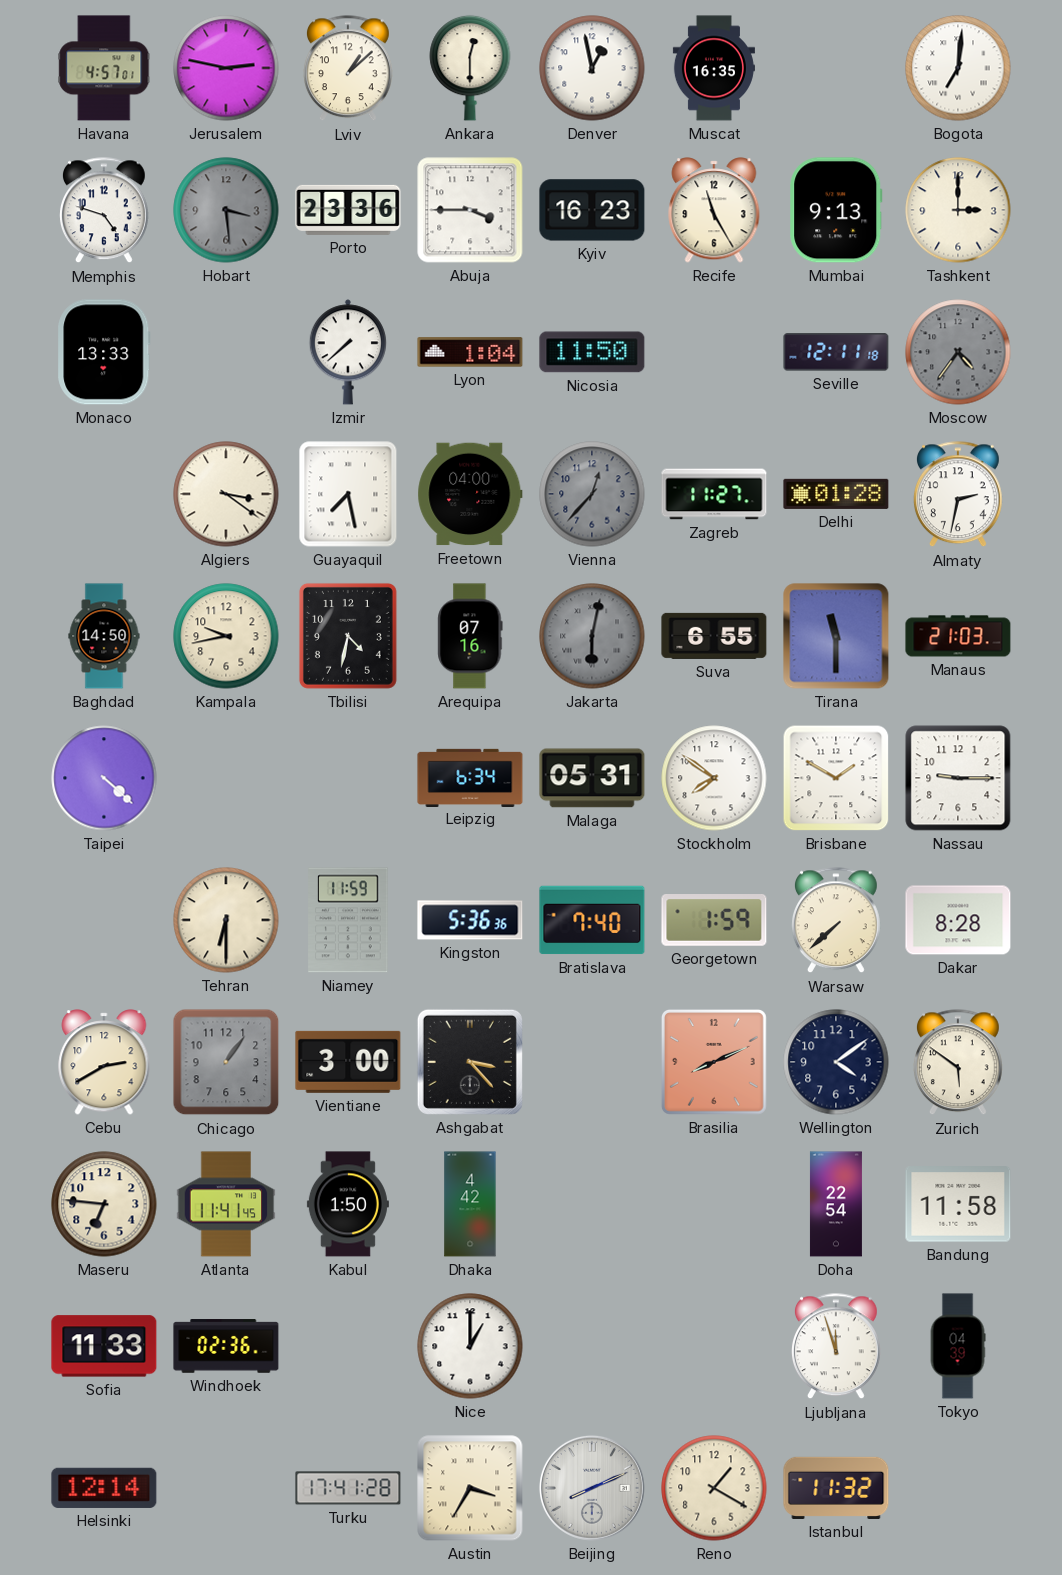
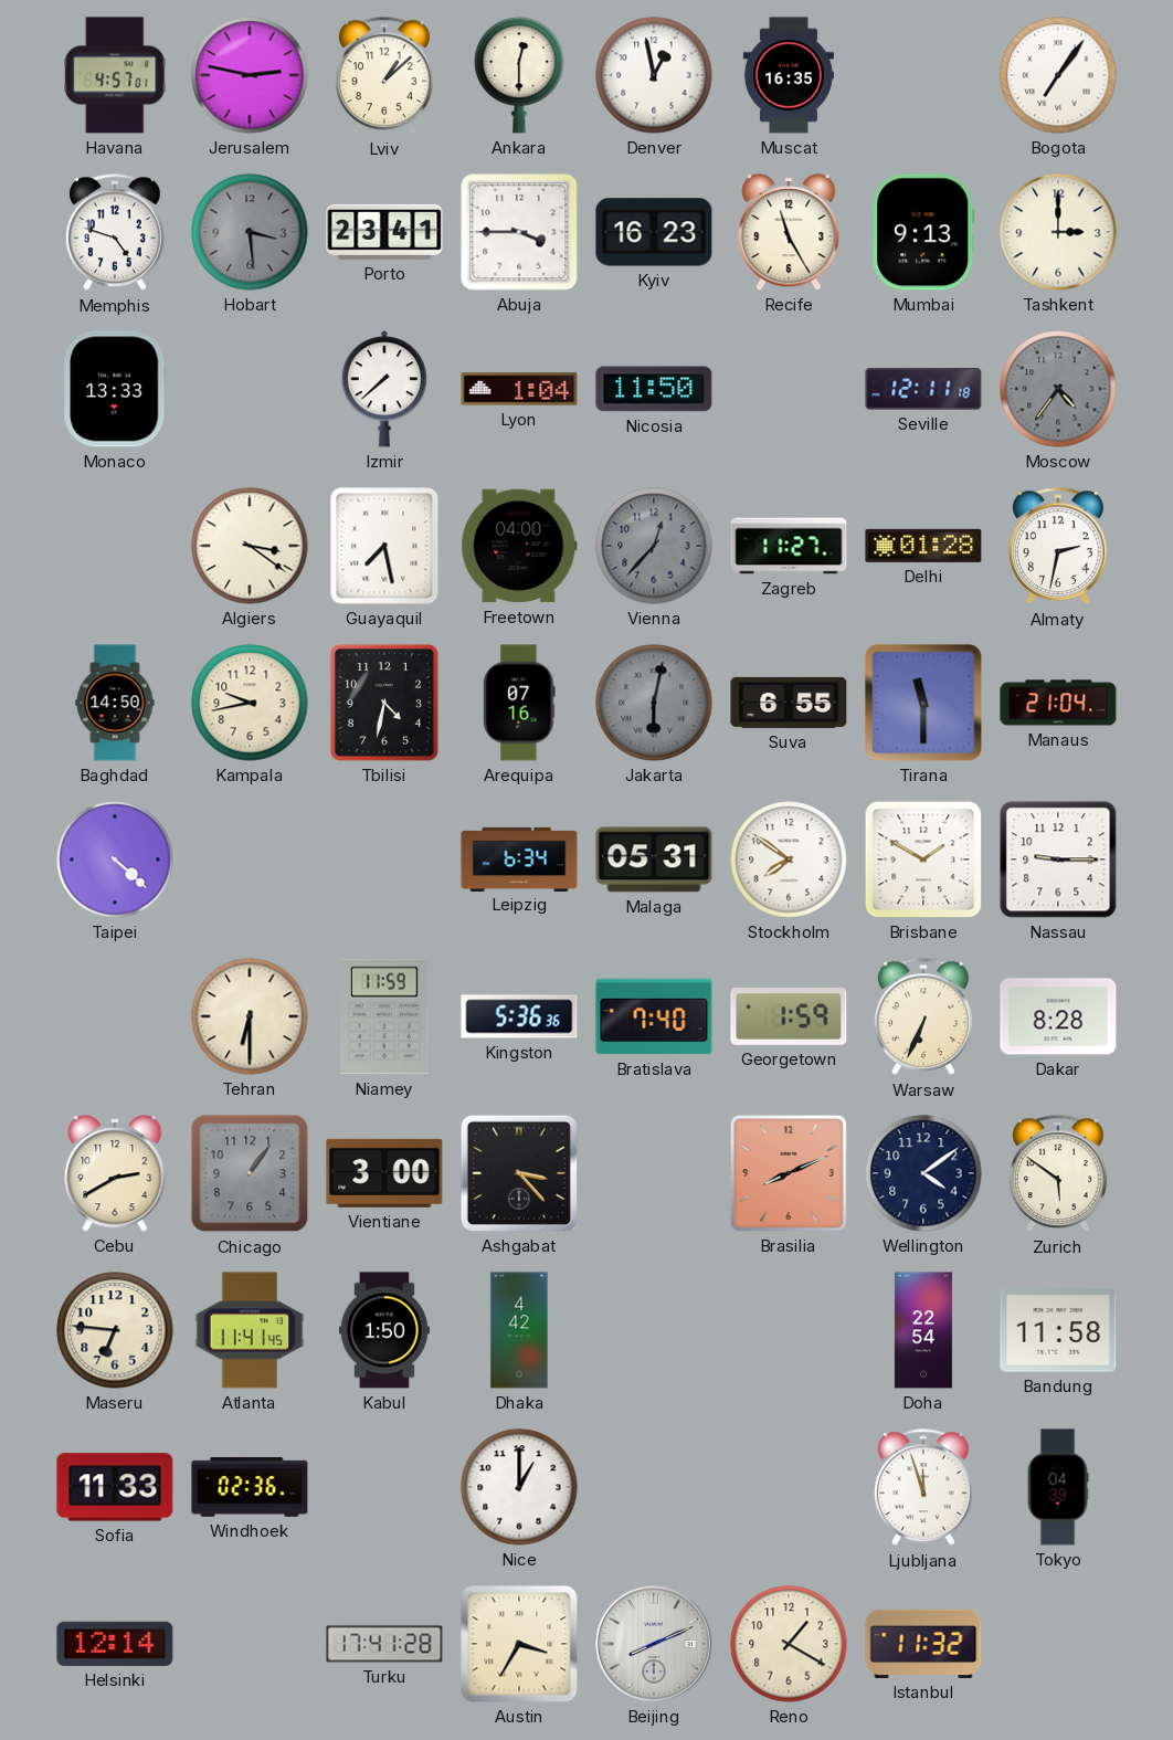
Bogota: 7:01 -> 7:06 (1058, 75)
Porto: 23:36 -> 23:41 (384, 232)
Manaus: 21:03 -> 21:04 (1058, 703)
Warsaw: 7:38 -> 6:34 (923, 1017)
